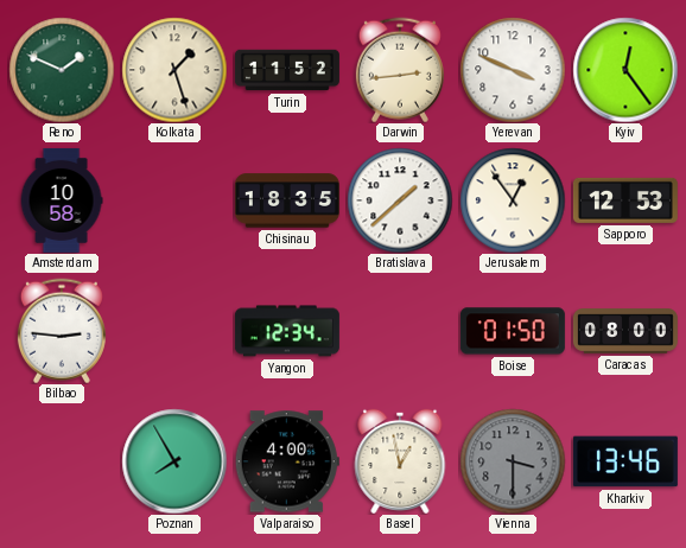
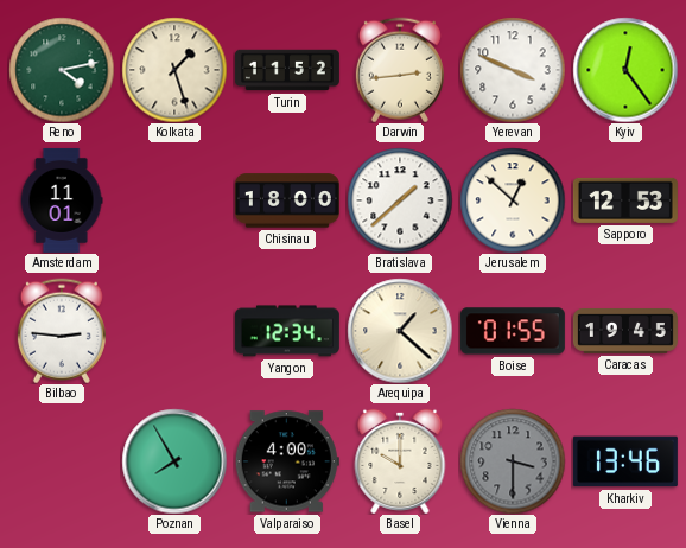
Reno: 1:49 -> 4:13 (62, 70)
Amsterdam: 10:58 -> 11:01 (62, 200)
Chisinau: 18:35 -> 18:00 (287, 200)
Jerusalem: 12:54 -> 12:52 (513, 200)
Arequipa: none -> 1:22 (400, 331)
Boise: 01:50 -> 01:55 (513, 331)
Caracas: 08:00 -> 19:45 (625, 332)
Basel: 12:58 -> 10:00 (400, 461)
